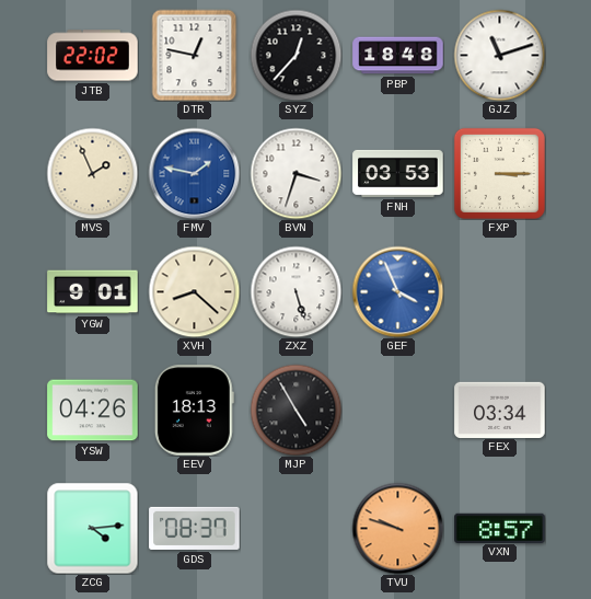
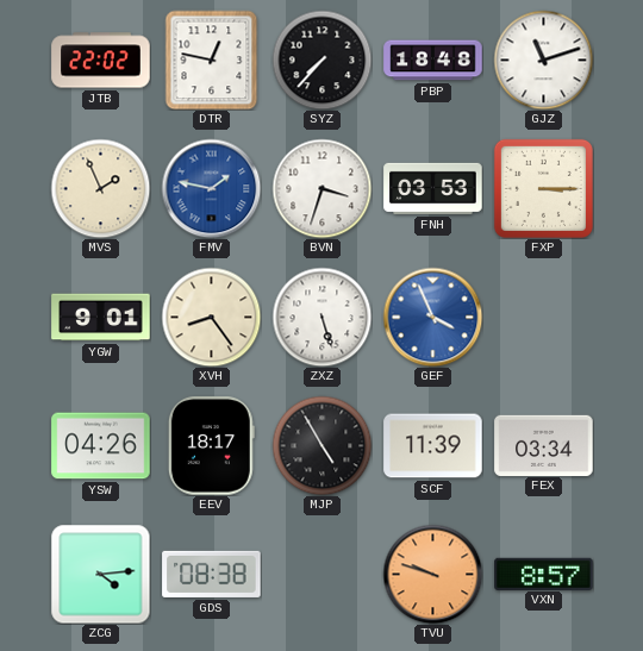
SYZ: 12:37 -> 7:37 (321, 60)
XVH: 8:22 -> 8:24 (211, 317)
EEV: 18:13 -> 18:17 (211, 446)
SCF: none -> 11:39 (433, 446)
GDS: 08:37 -> 08:38 (212, 574)
